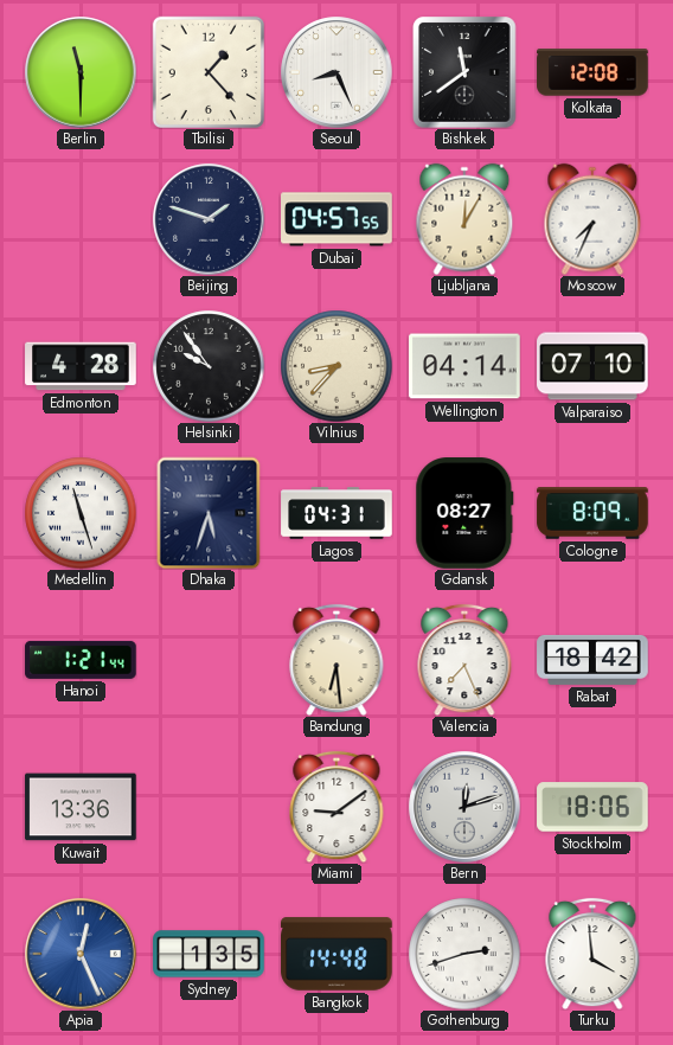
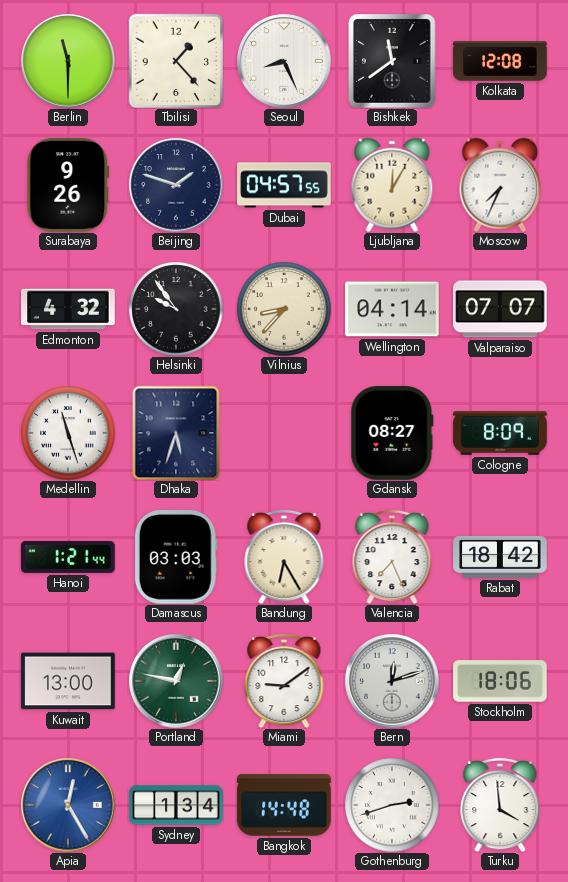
Surabaya: none -> 9:26 (68, 185)
Edmonton: 4:28 -> 4:32 (68, 309)
Valparaiso: 07:10 -> 07:07 (500, 309)
Lagos: 04:31 -> none (336, 513)
Damascus: none -> 03:03 (176, 558)
Bandung: 6:29 -> 6:25 (284, 557)
Kuwait: 13:36 -> 13:00 (68, 681)
Portland: none -> 12:47 (176, 681)
Apia: 12:26 -> 12:25 (68, 805)
Sydney: 1:35 -> 1:34 (176, 805)
